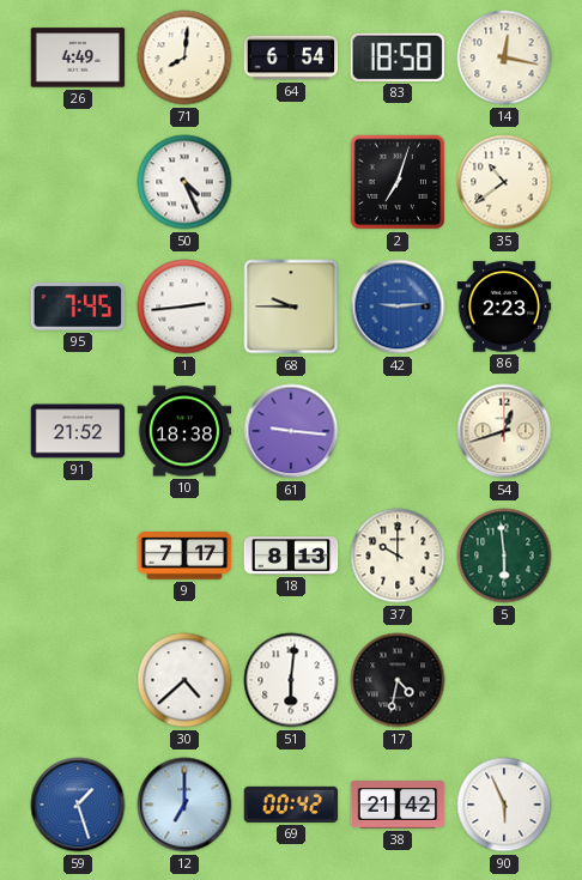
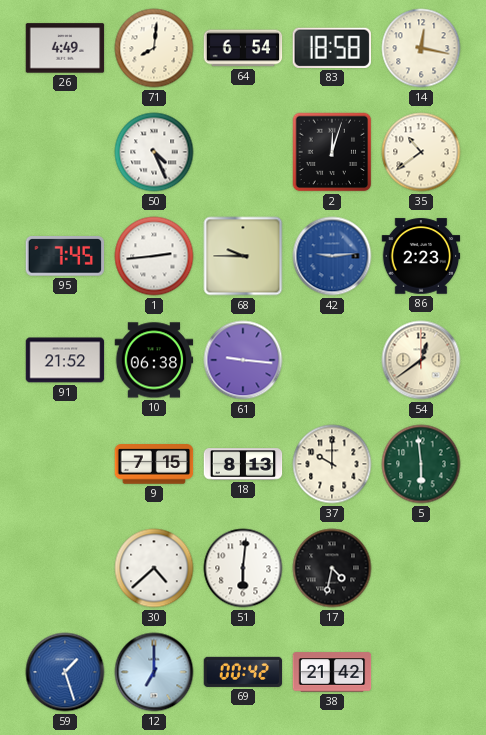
2: 7:03 -> 12:03 (332, 152)
10: 18:38 -> 06:38 (154, 360)
54: 12:42 -> 12:39 (421, 360)
9: 7:17 -> 7:15 (154, 464)
90: 5:56 -> none (504, 805)
